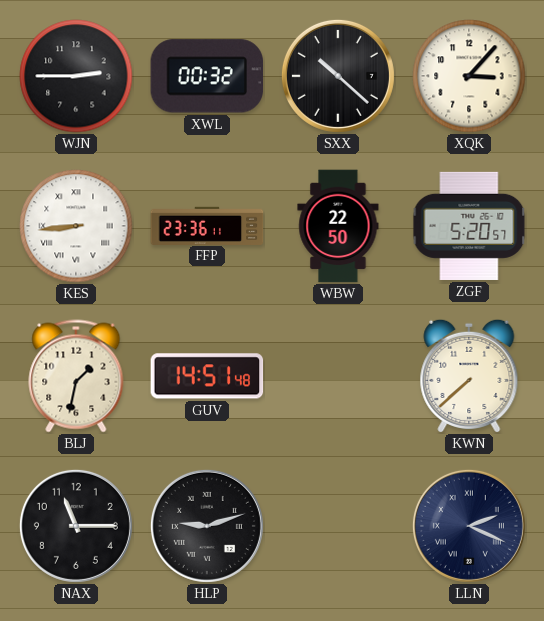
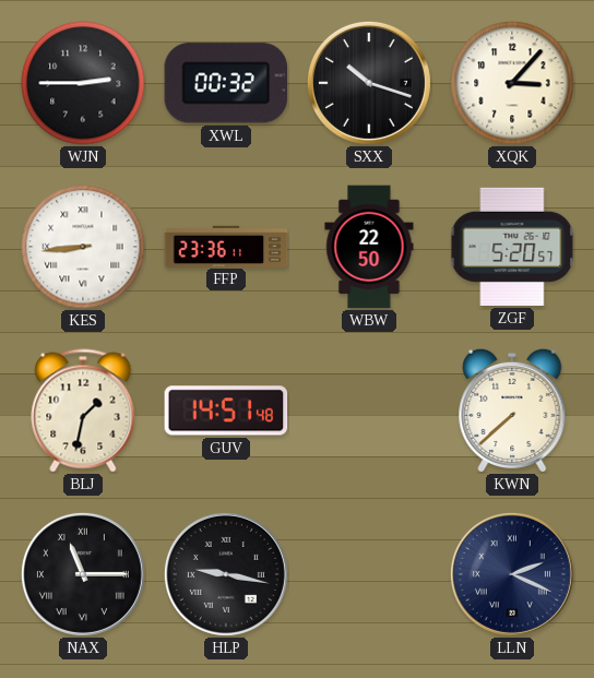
SXX: 10:22 -> 10:18 (369, 83)
NAX numerals: Arabic -> Roman (83, 574)
HLP: 9:12 -> 9:17 (226, 574)
